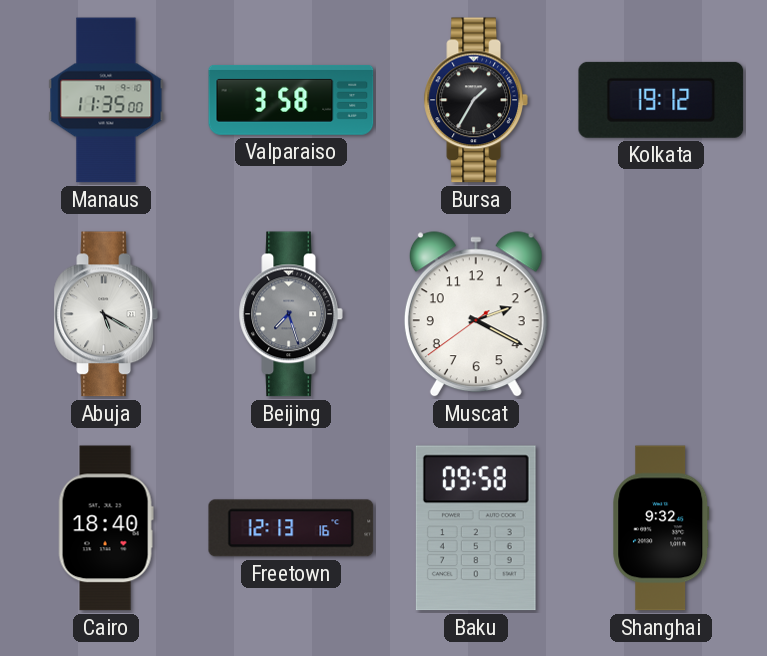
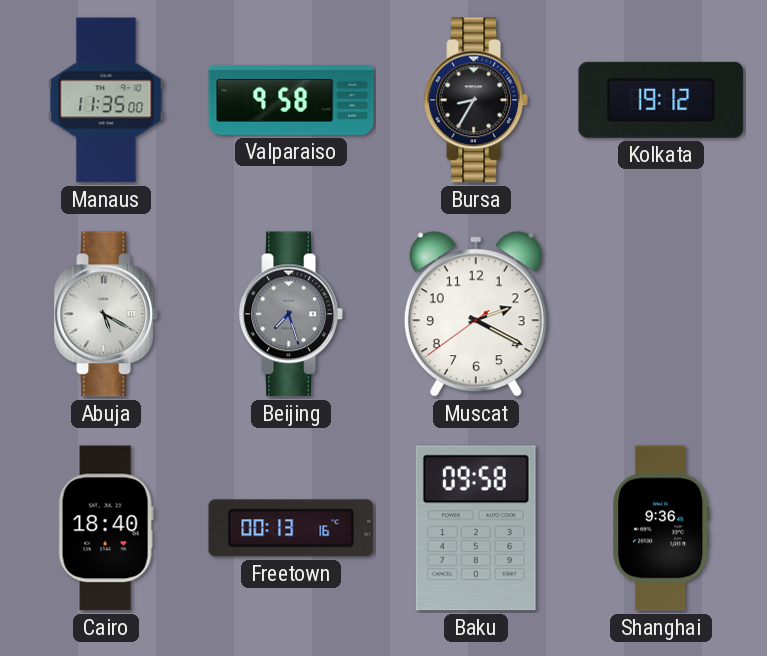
Valparaiso: 3:58 -> 9:58 (291, 100)
Bursa: 1:35 -> 8:35 (476, 100)
Freetown: 12:13 -> 00:13 (291, 528)
Shanghai: 9:32 -> 9:36 (661, 528)
